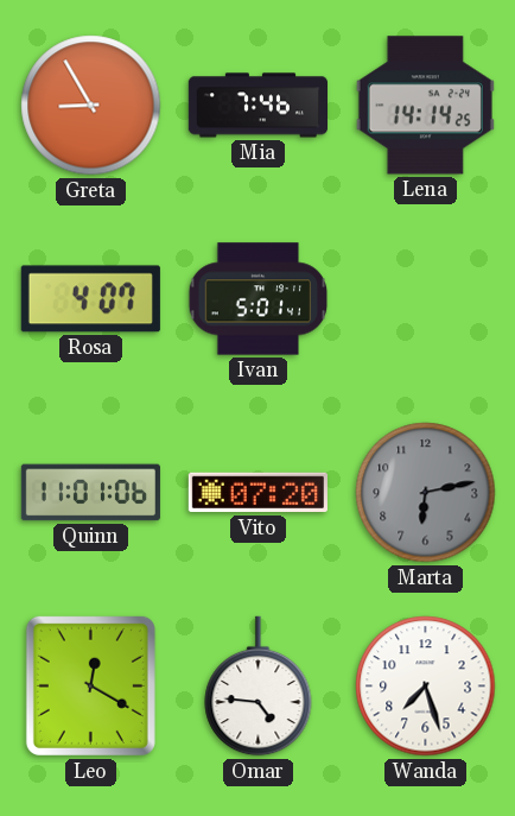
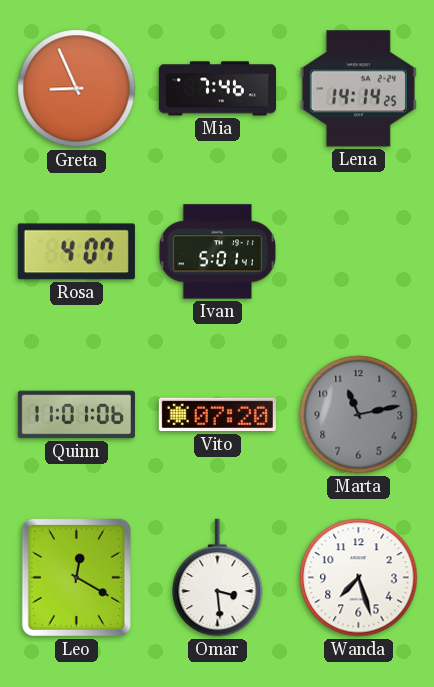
Greta: 8:55 -> 8:56 (77, 89)
Marta: 6:13 -> 11:13 (359, 415)
Omar: 4:46 -> 3:29 (218, 578)
